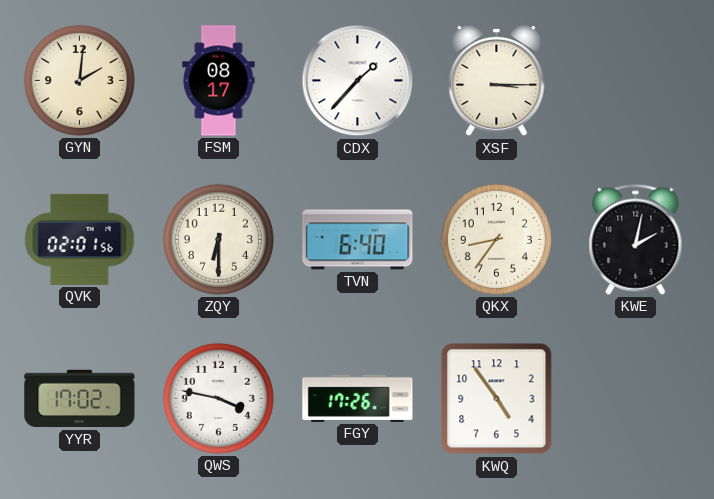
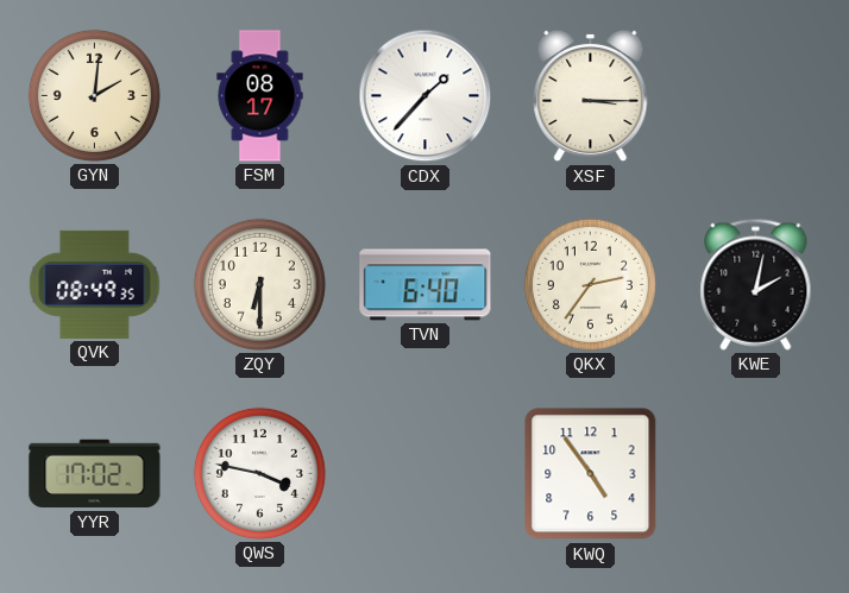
QVK: 02:01 -> 08:49 (95, 284)
QKX: 8:36 -> 2:36 (590, 284)
FGY: 17:26 -> none (358, 398)
